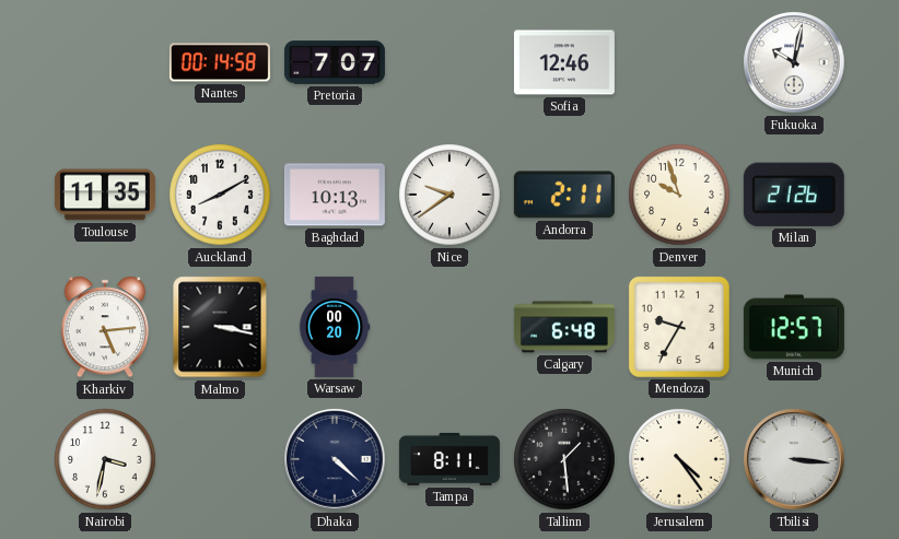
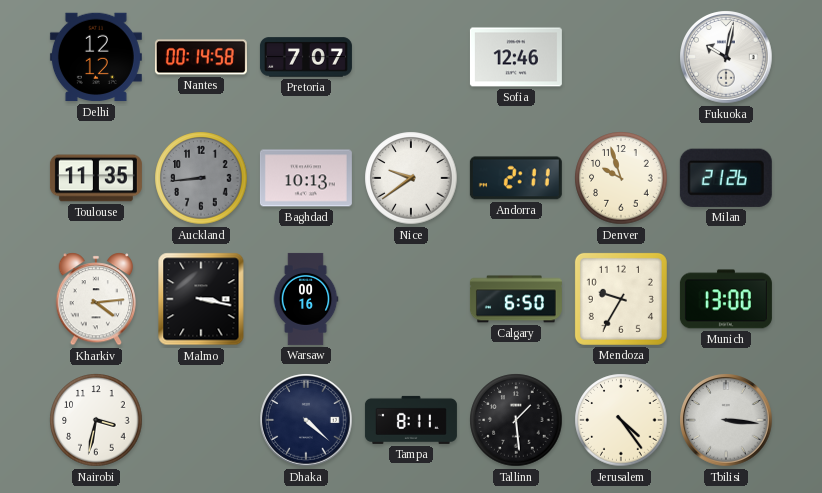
Delhi: none -> 12:12 (96, 57)
Auckland: 8:10 -> 8:44 (201, 178)
Auckland dial: white -> grey (201, 178)
Kharkiv: 5:14 -> 4:14 (96, 299)
Warsaw: 00:20 -> 00:16 (306, 299)
Calgary: 6:48 -> 6:50 (516, 299)
Munich: 12:57 -> 13:00 (726, 299)
